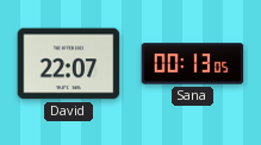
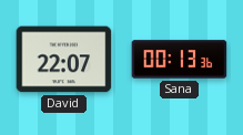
Sana: 00:13:05 -> 00:13:36 (180, 60)
